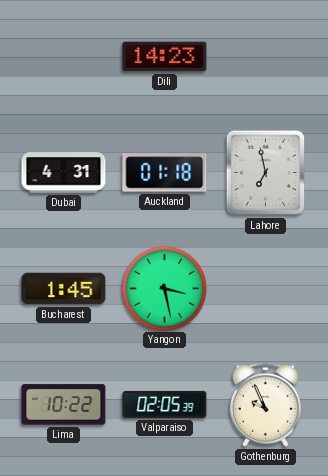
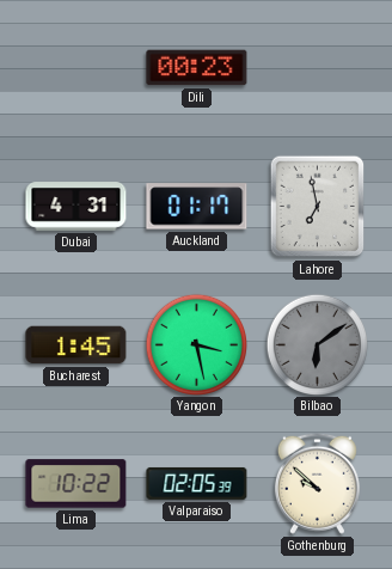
Dili: 14:23 -> 00:23 (197, 68)
Auckland: 01:18 -> 01:17 (197, 207)
Bilbao: none -> 6:09 (317, 344)
Gothenburg: 9:56 -> 9:52 (317, 483)
